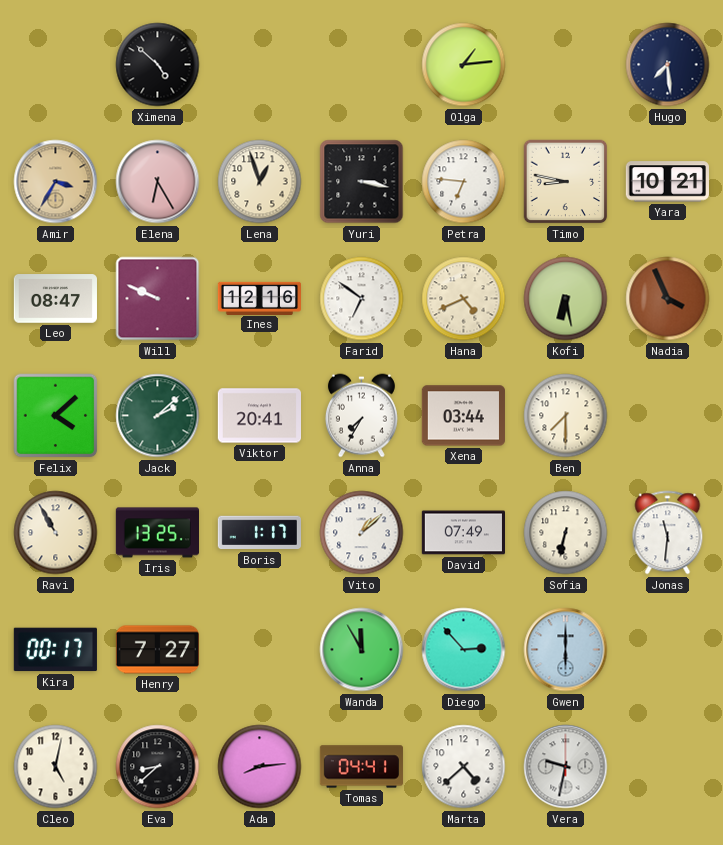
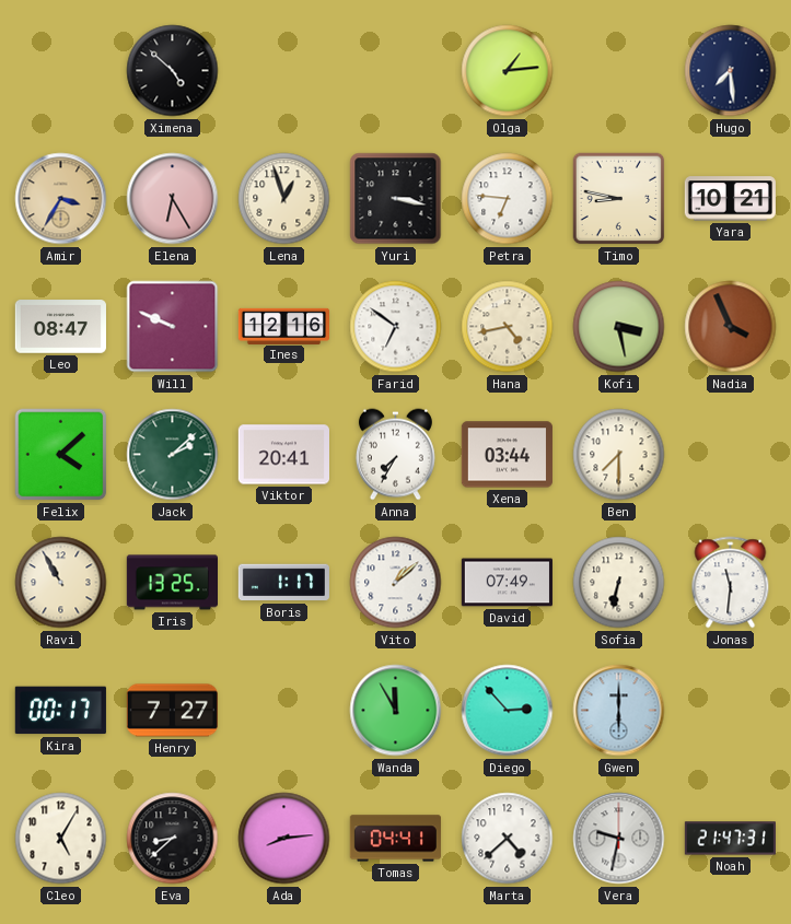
Hana: 4:41 -> 4:43 (508, 327)
Kofi: 6:28 -> 3:28 (619, 327)
Cleo: 5:02 -> 5:05 (61, 839)
Noah: none -> 21:47 (730, 839)
